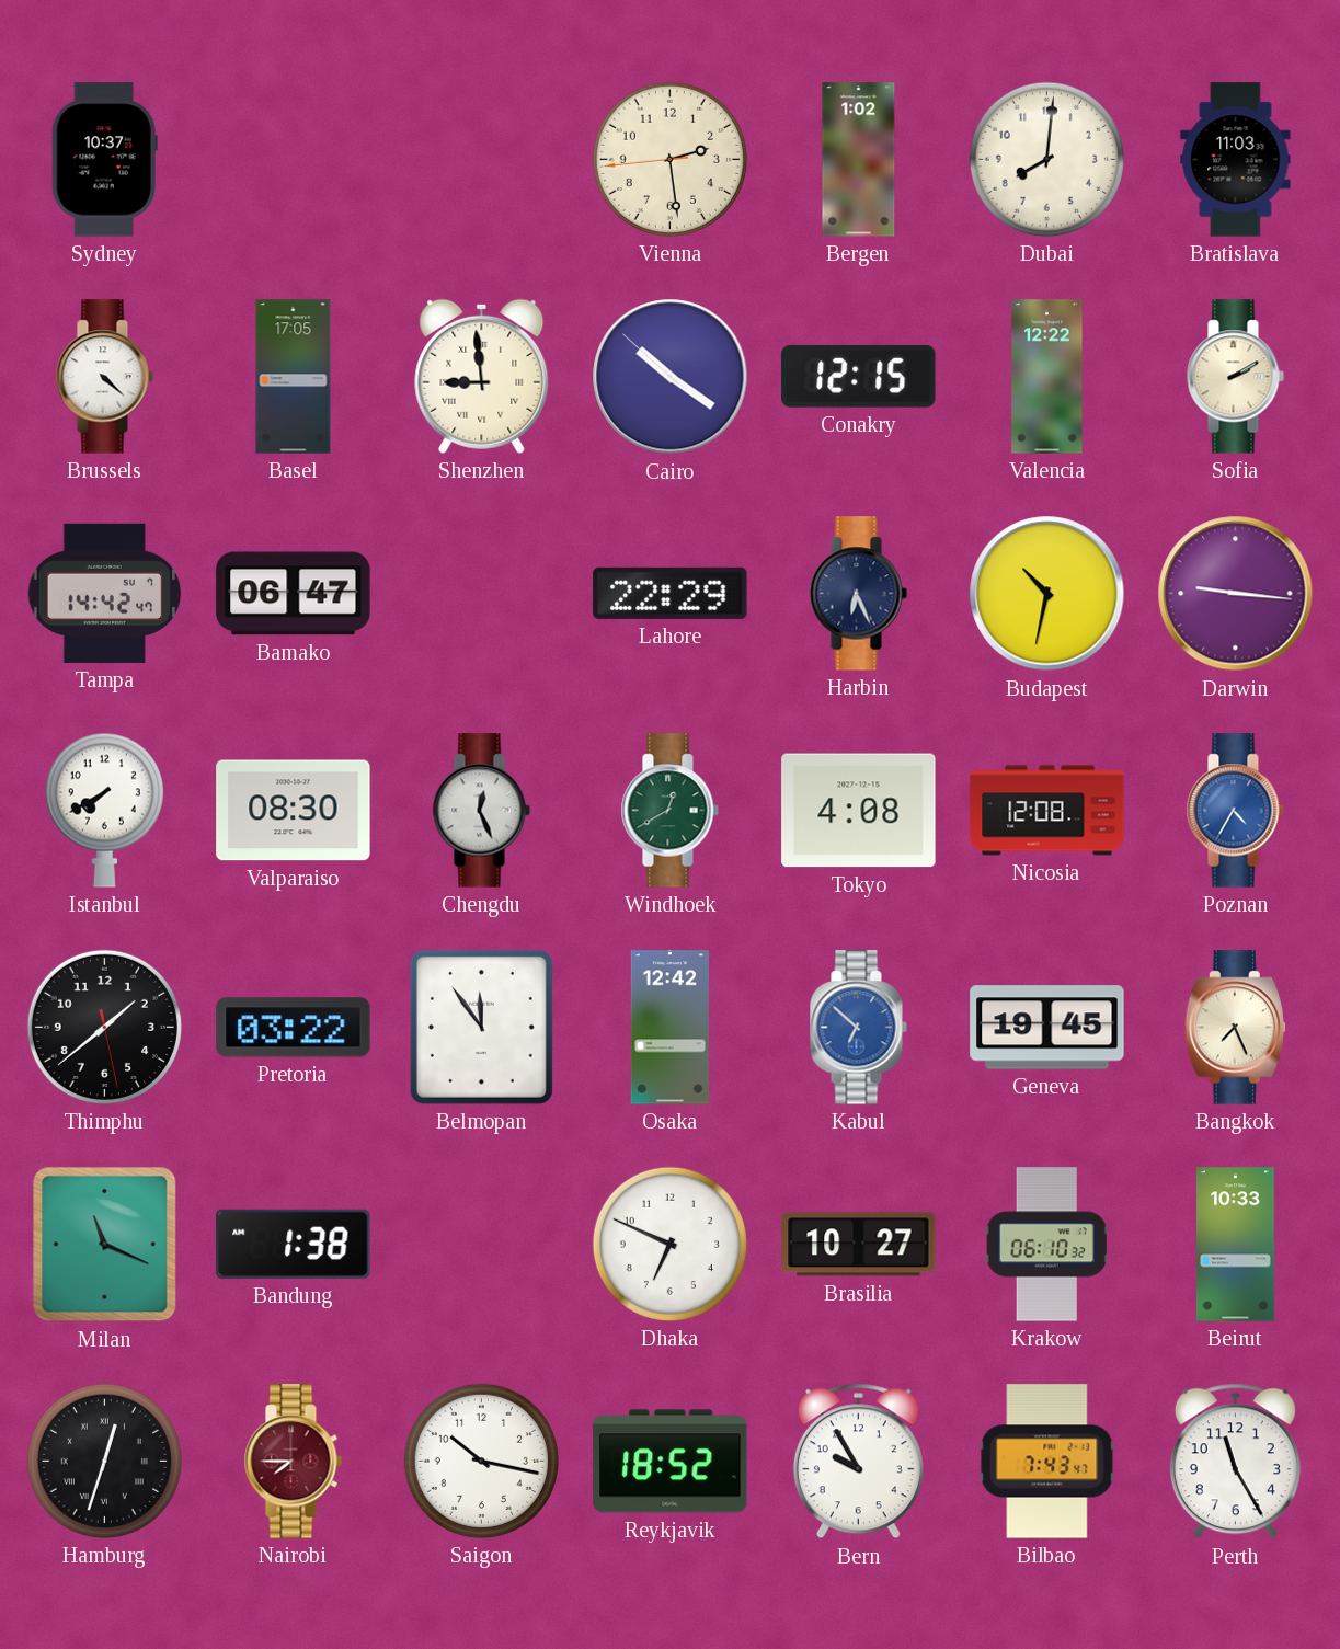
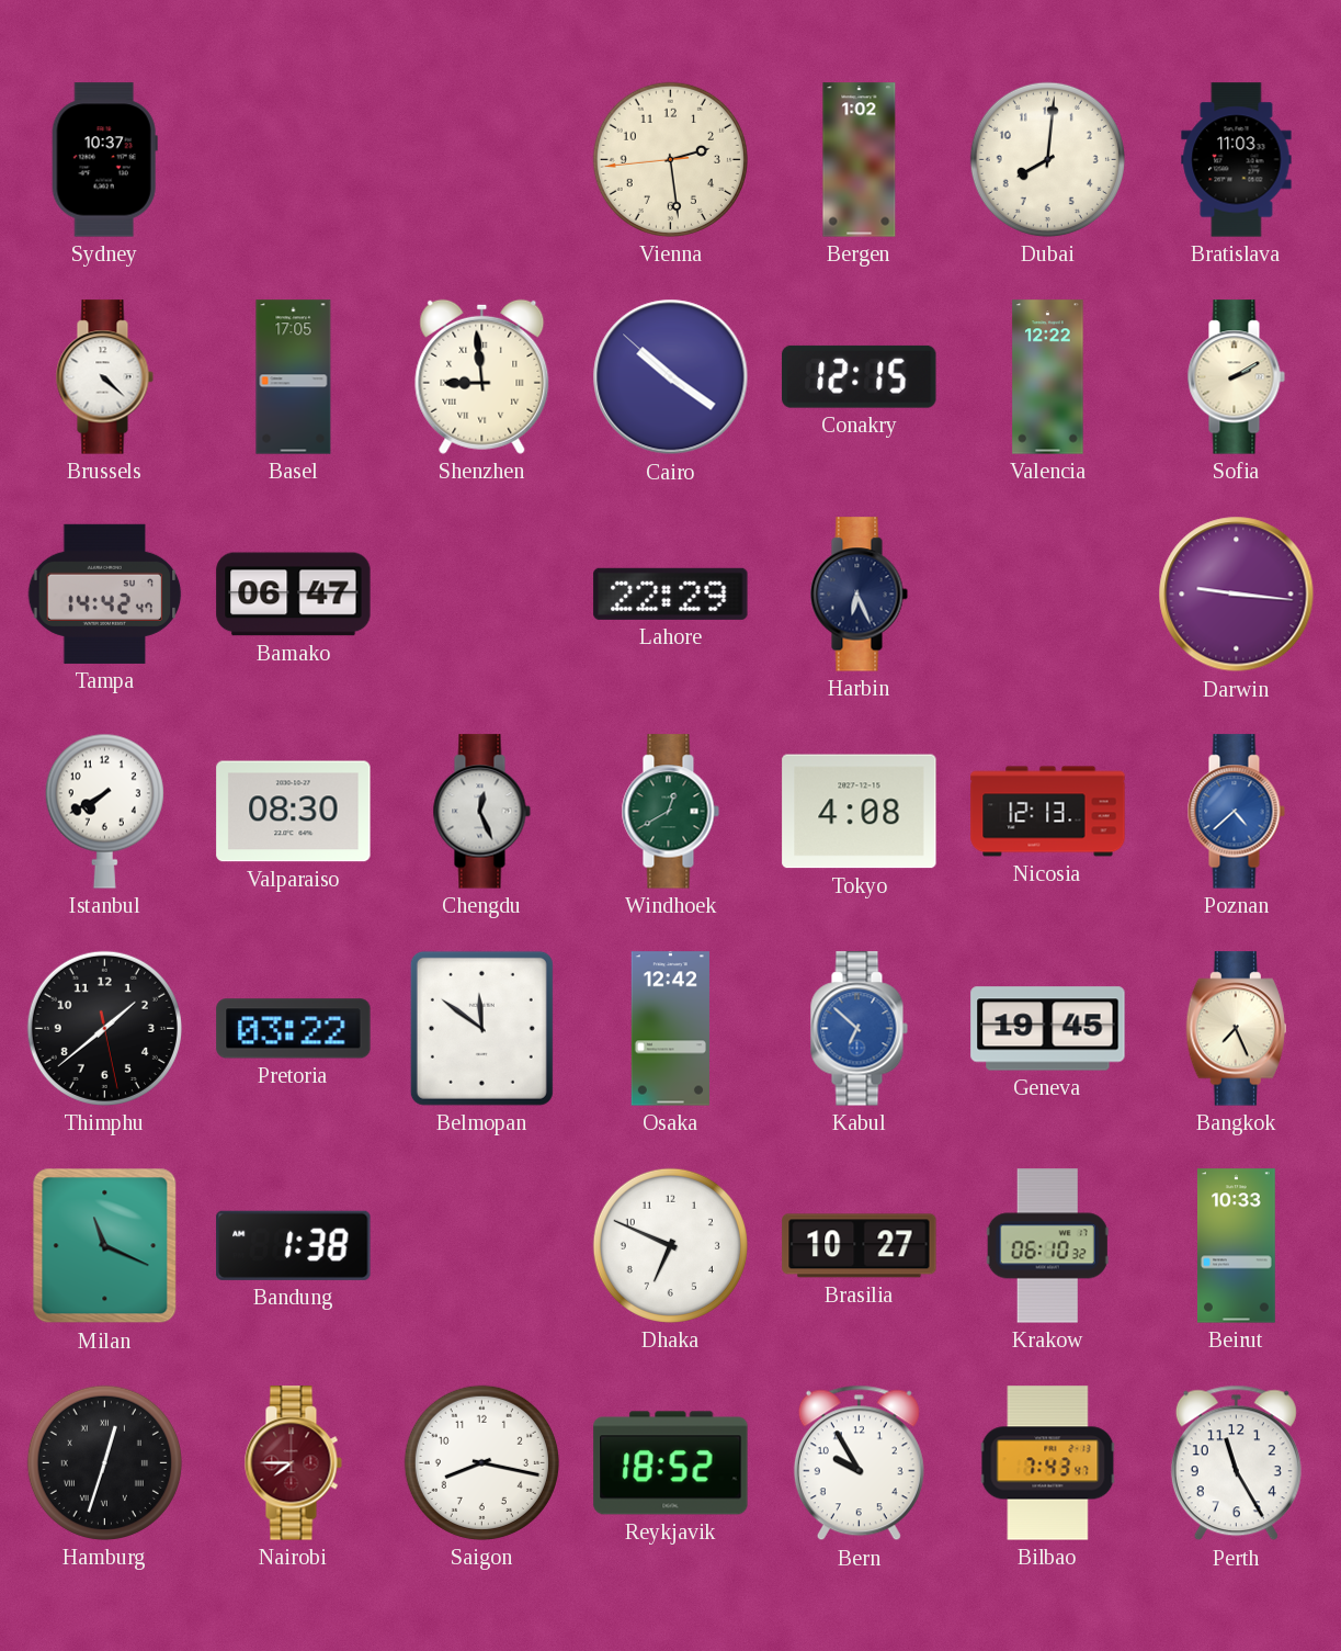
Budapest: 10:32 -> none (1047, 594)
Nicosia: 12:08 -> 12:13 (1048, 812)
Poznan: 4:35 -> 4:38 (1236, 812)
Belmopan: 11:54 -> 11:51 (481, 1028)
Saigon: 10:17 -> 8:17 (481, 1462)
